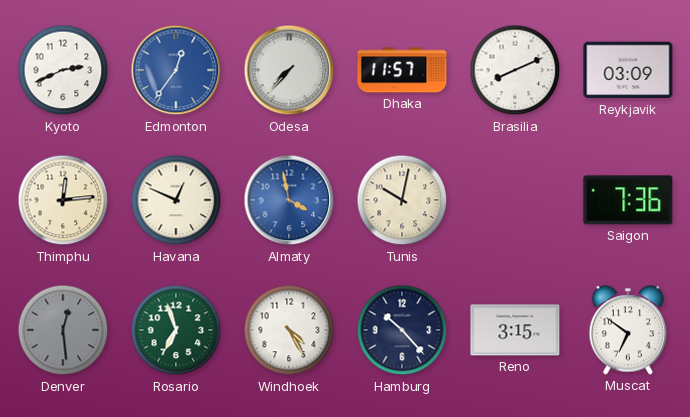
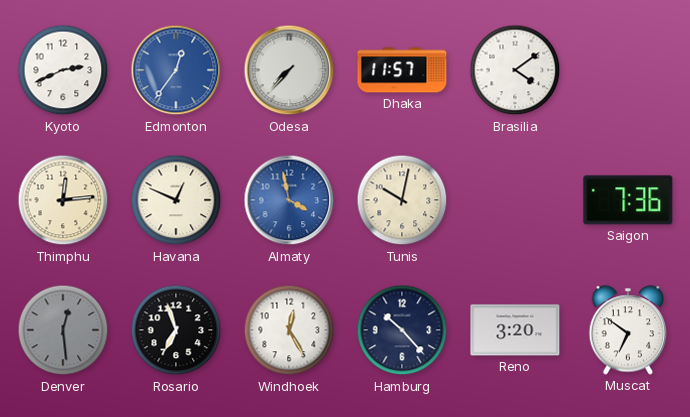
Brasilia: 8:11 -> 4:09 (515, 70)
Reykjavik: 03:09 -> none (628, 70)
Rosario dial: green -> black (176, 330)
Windhoek: 4:25 -> 12:25 (289, 330)
Reno: 3:15 -> 3:20 (515, 330)
